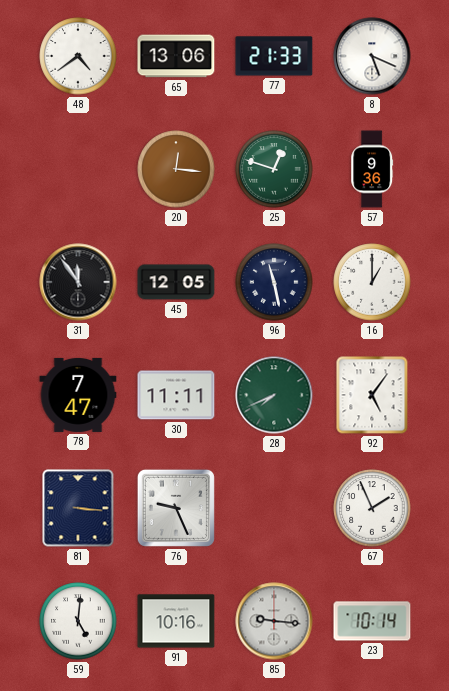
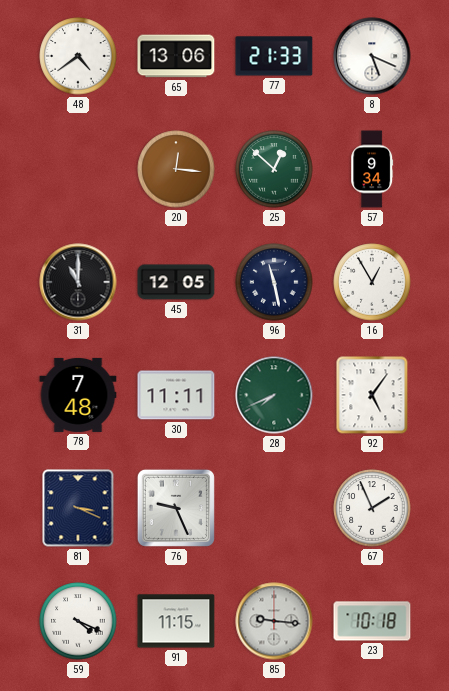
25: 12:48 -> 12:52 (274, 169)
57: 9:36 -> 9:34 (372, 169)
31: 11:54 -> 11:00 (78, 282)
16: 1:00 -> 12:55 (372, 282)
78: 7:47 -> 7:48 (78, 395)
81: 3:16 -> 3:19 (78, 508)
59: 5:01 -> 4:19 (78, 621)
91: 10:16 -> 11:15 (176, 621)
23: 10:14 -> 10:18 (372, 621)
